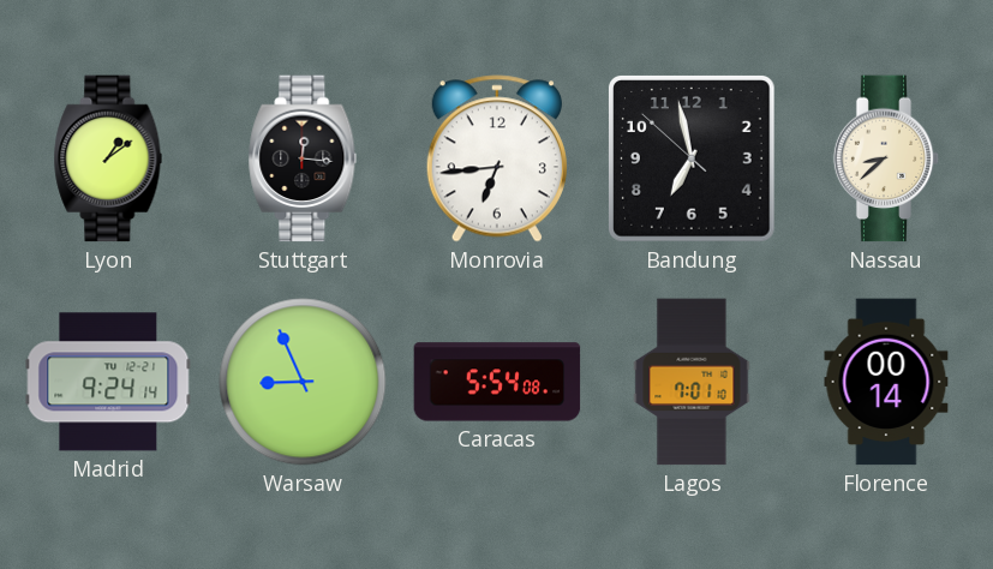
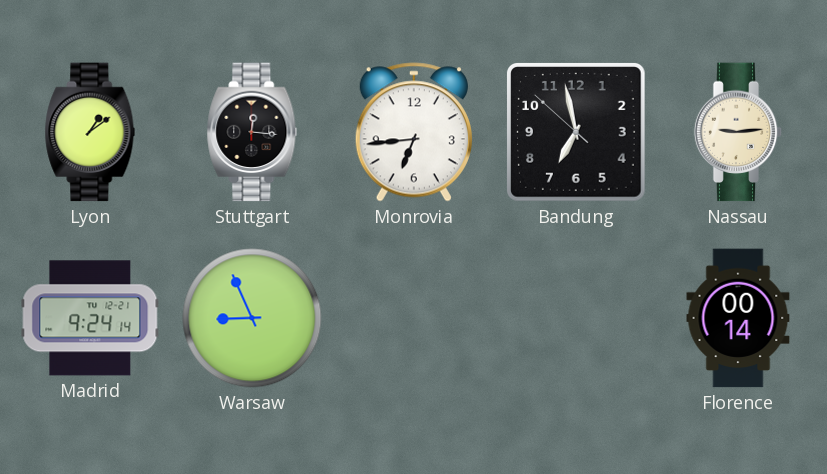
Nassau: 8:38 -> 9:14 (738, 132)
Caracas: 5:54 -> none (497, 382)
Lagos: 7:01 -> none (692, 382)
